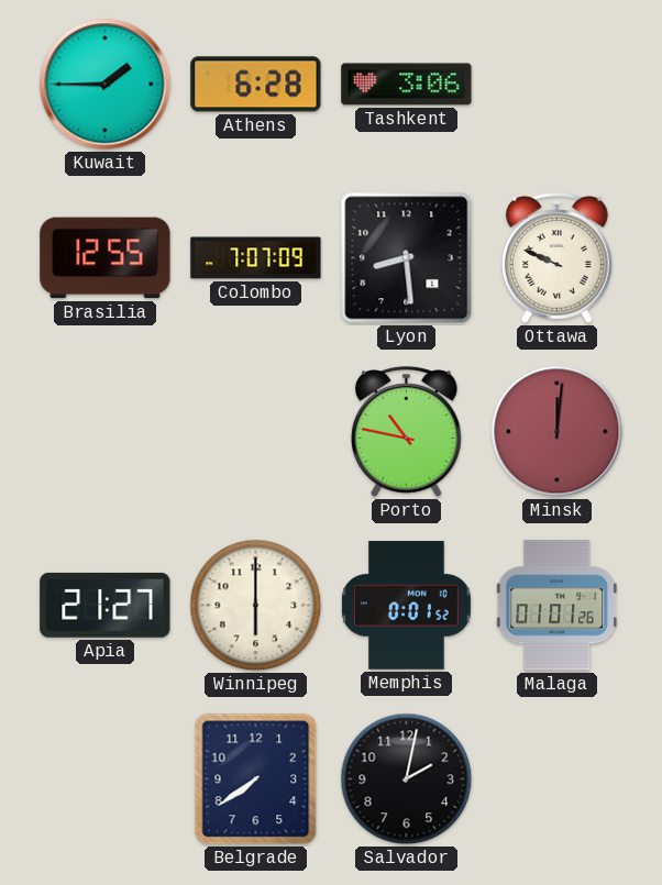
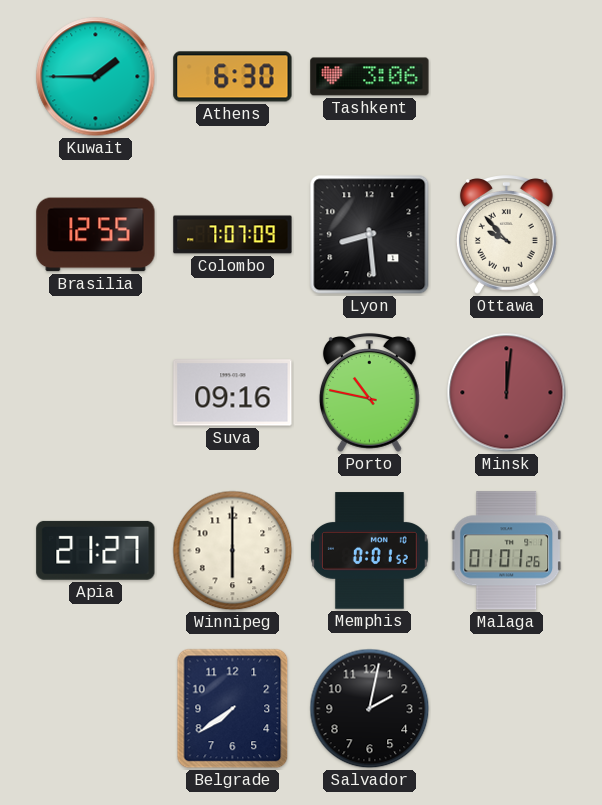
Athens: 6:28 -> 6:30 (233, 77)
Ottawa: 9:49 -> 9:53 (506, 235)
Suva: none -> 09:16 (233, 393)
